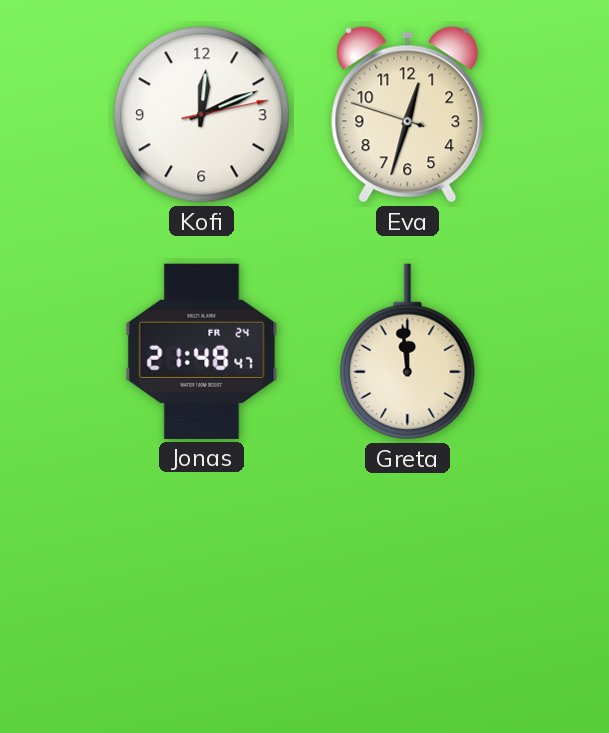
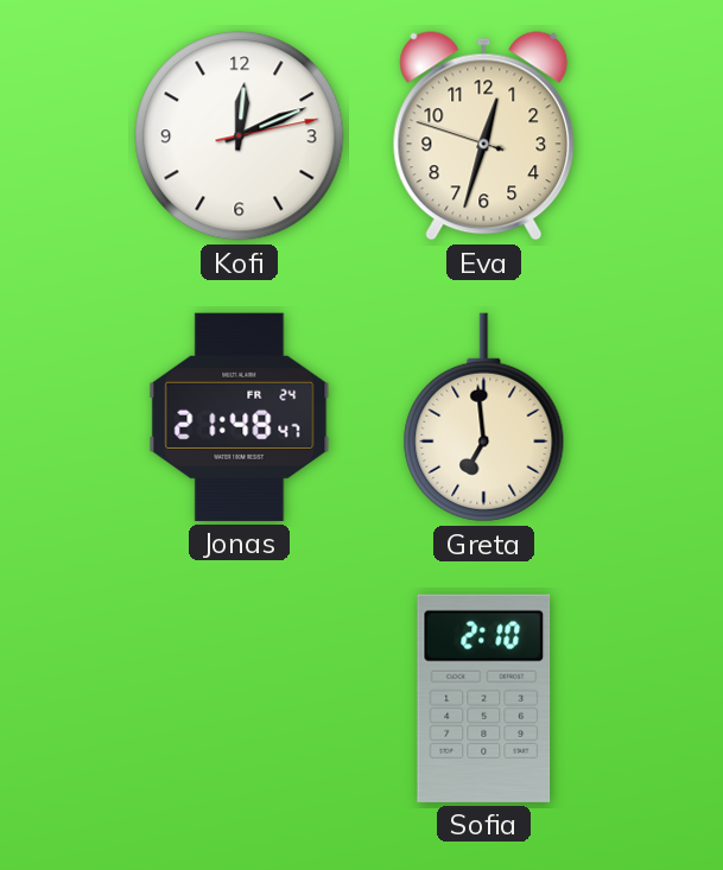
Greta: 11:59 -> 6:59 (484, 418)
Sofia: none -> 2:10 (484, 698)
